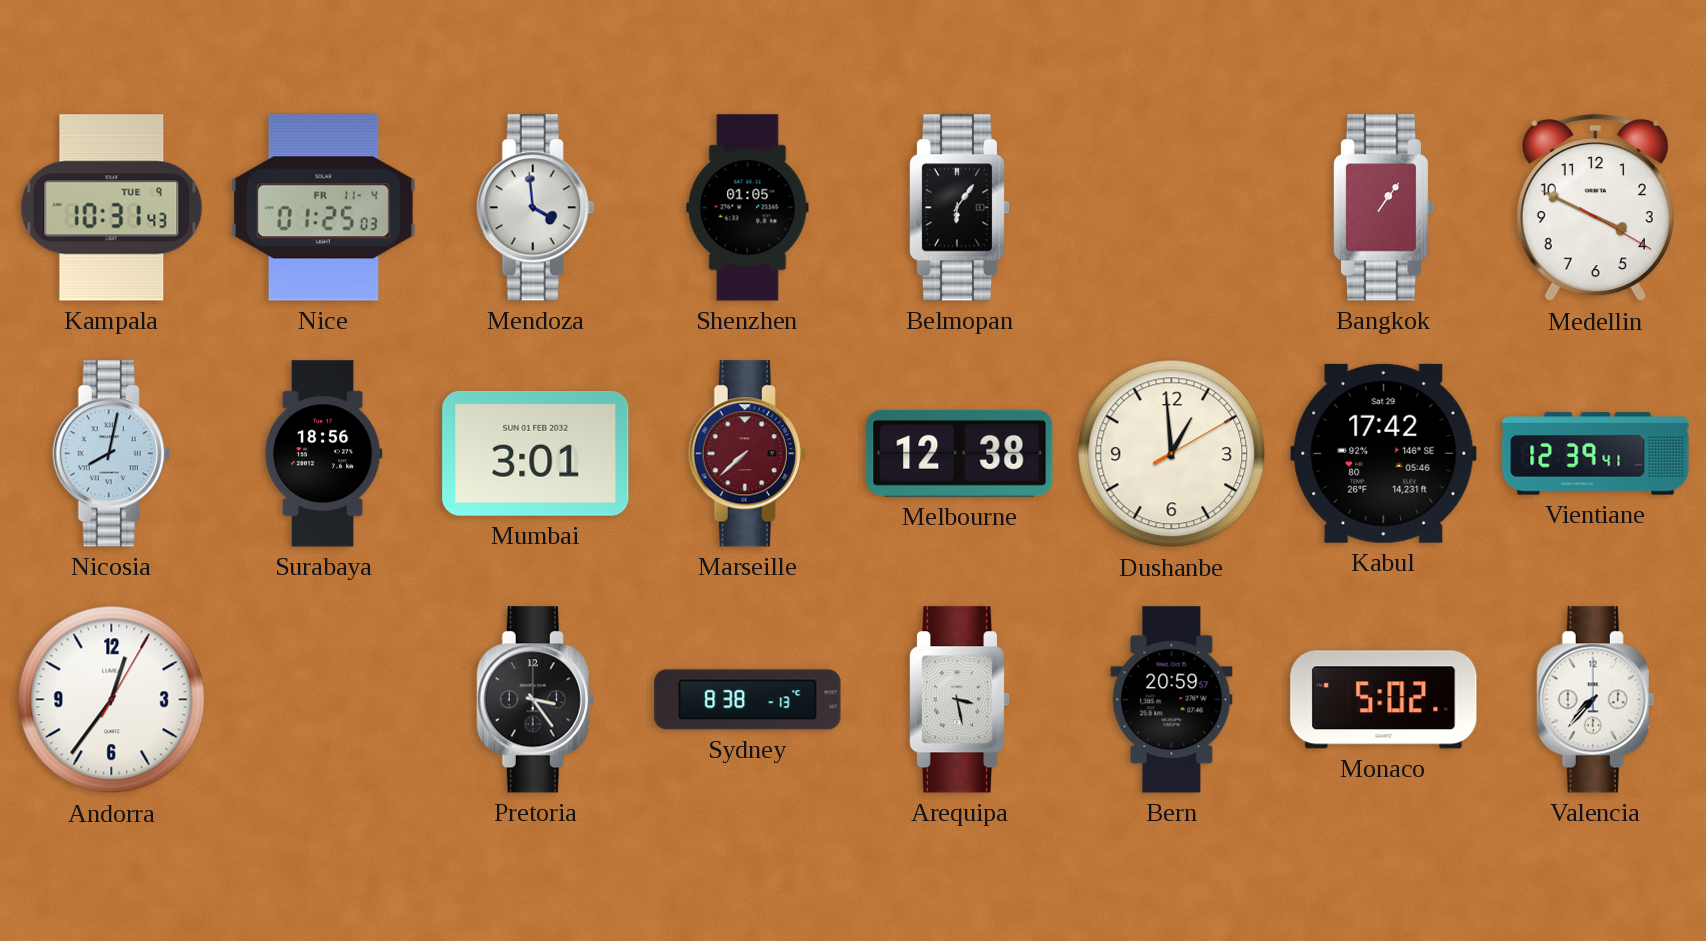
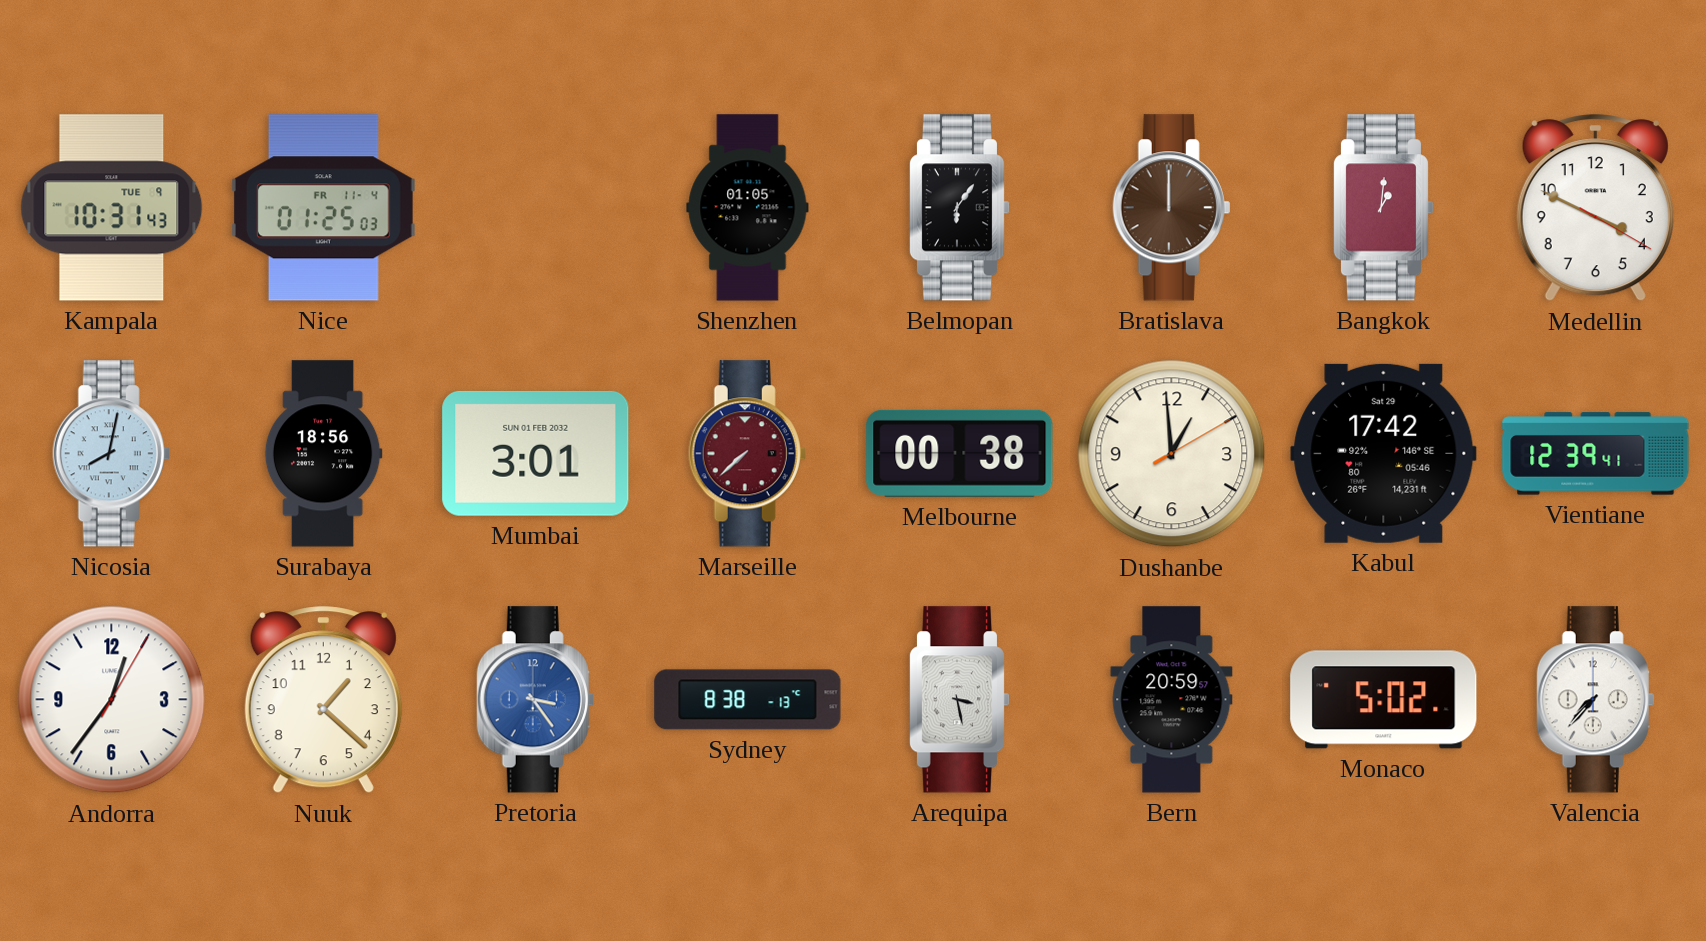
Mendoza: 3:59 -> none (536, 208)
Bratislava: none -> 12:00 (1172, 208)
Bangkok: 1:06 -> 1:01 (1383, 208)
Melbourne: 12:38 -> 00:38 (960, 453)
Nuuk: none -> 1:22 (323, 700)
Pretoria dial: black -> blue (536, 700)
